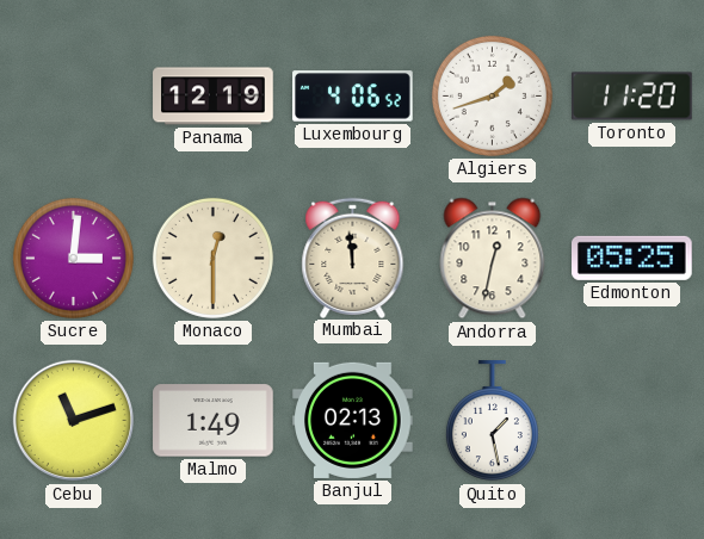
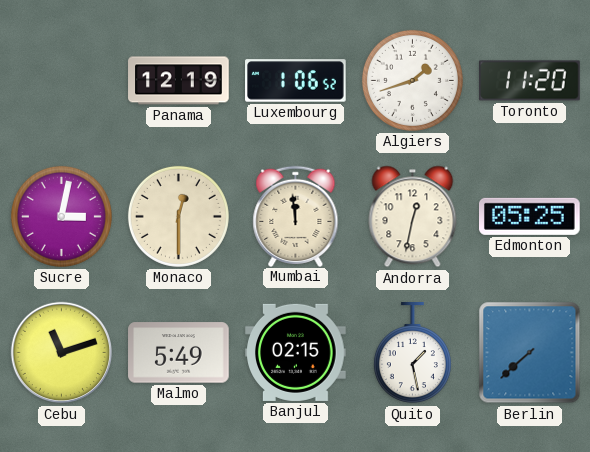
Luxembourg: 4:06 -> 1:06 (296, 81)
Sucre: 3:01 -> 3:02 (61, 216)
Malmo: 1:49 -> 5:49 (179, 353)
Banjul: 02:13 -> 02:15 (296, 352)
Berlin: none -> 7:38 (530, 353)
